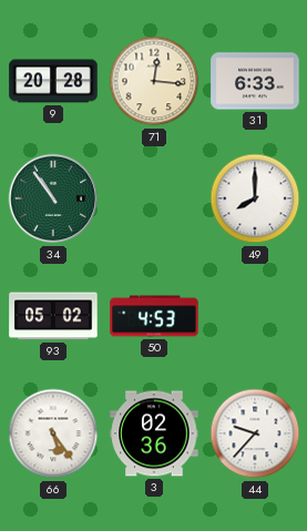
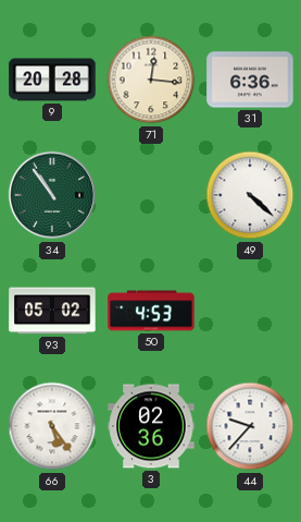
31: 6:33 -> 6:36 (250, 80)
49: 8:00 -> 4:22 (250, 195)
